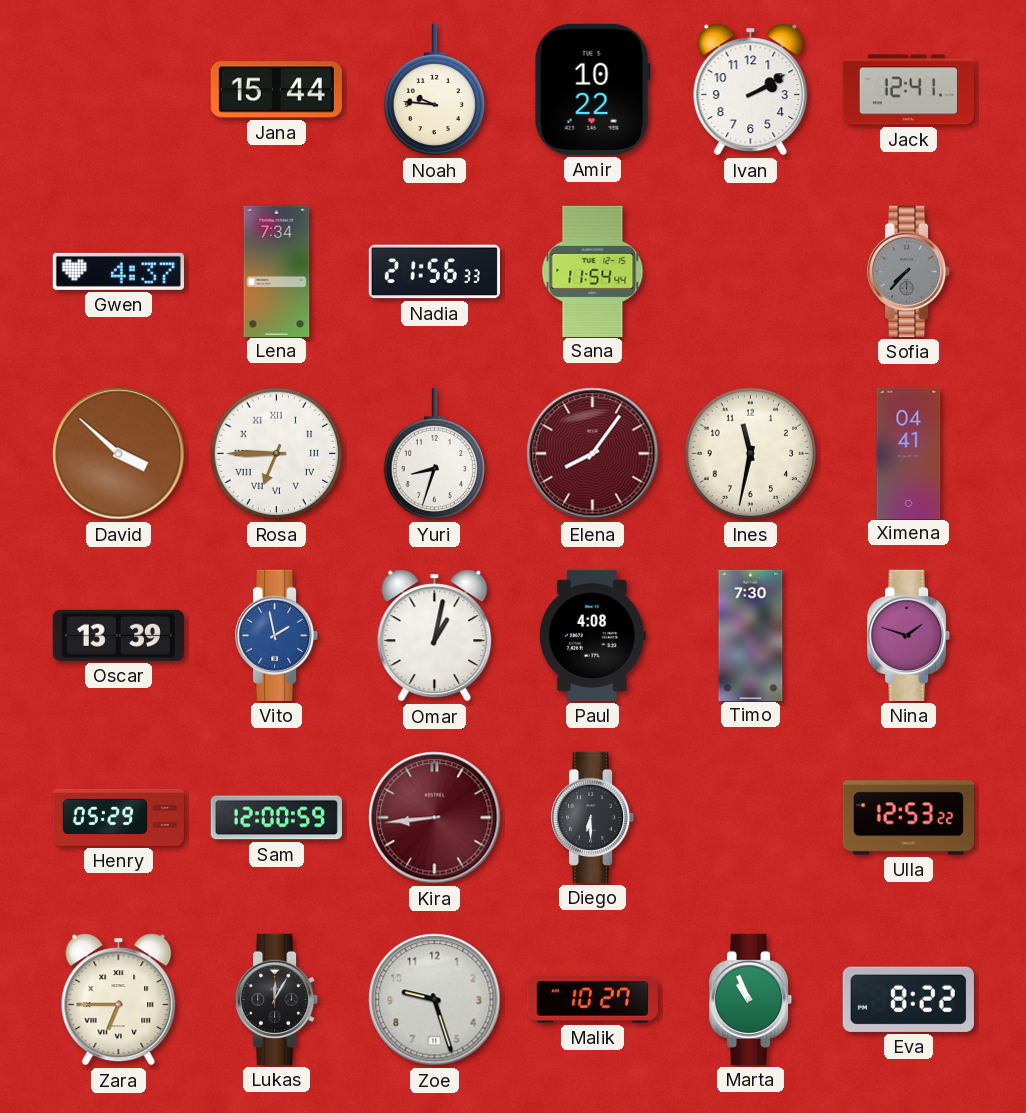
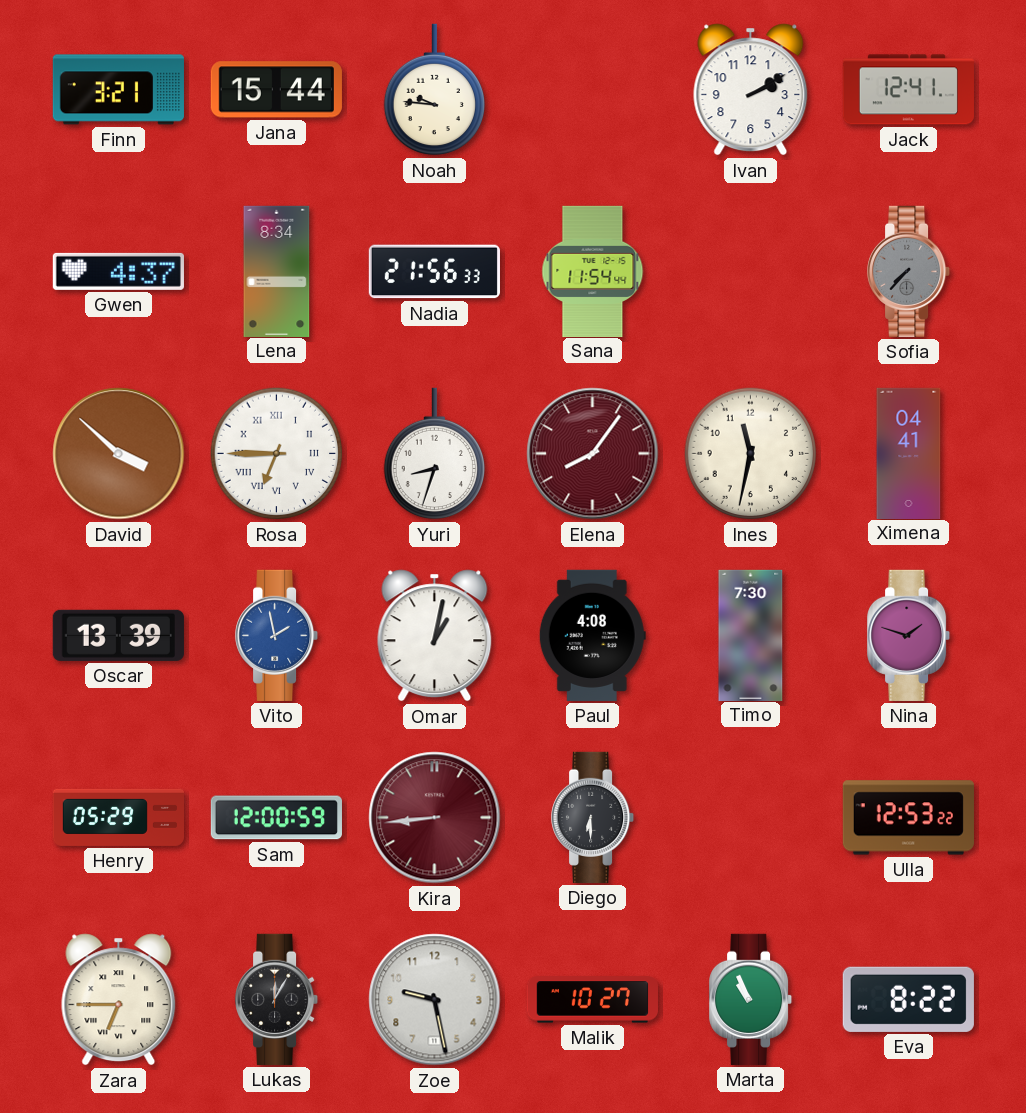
Finn: none -> 3:21 (118, 90)
Amir: 10:22 -> none (592, 89)
Lena: 7:34 -> 8:34 (277, 271)
Zoe: 9:27 -> 9:28 (435, 1000)
